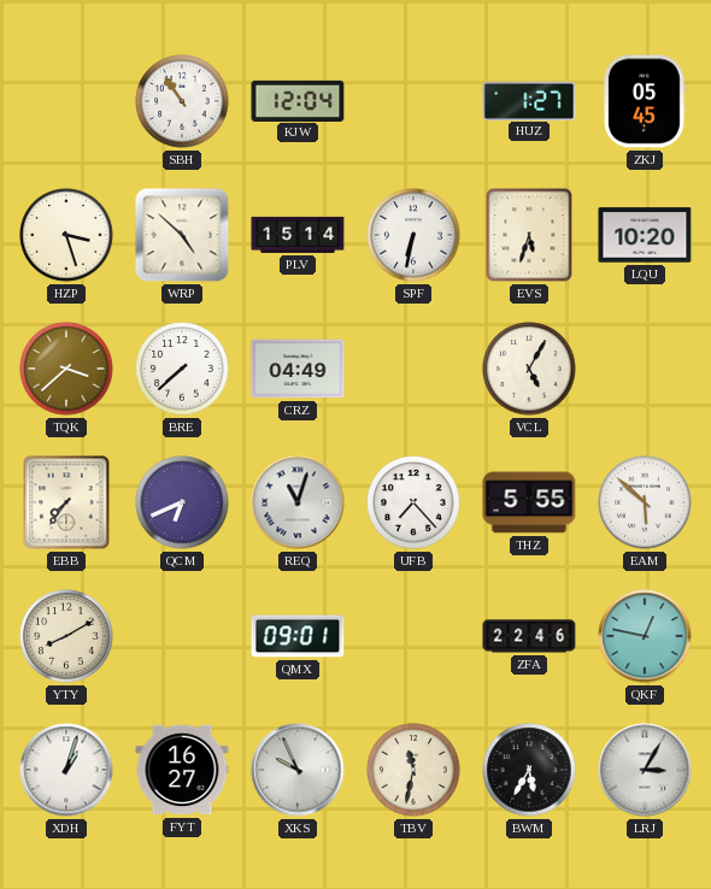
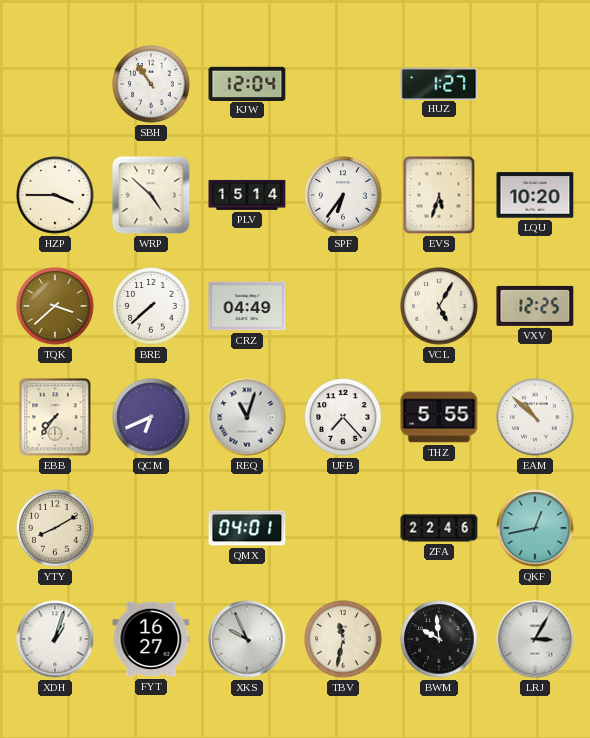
ZKJ: 05:45 -> none (645, 101)
HZP: 3:27 -> 3:45 (55, 195)
SPF: 6:32 -> 6:36 (343, 195)
VXV: none -> 12:25 (535, 306)
EAM: 5:52 -> 10:52 (535, 417)
QMX: 09:01 -> 04:01 (247, 528)
QKF: 12:47 -> 12:43 (535, 528)
BWM: 5:35 -> 9:59 (439, 639)
